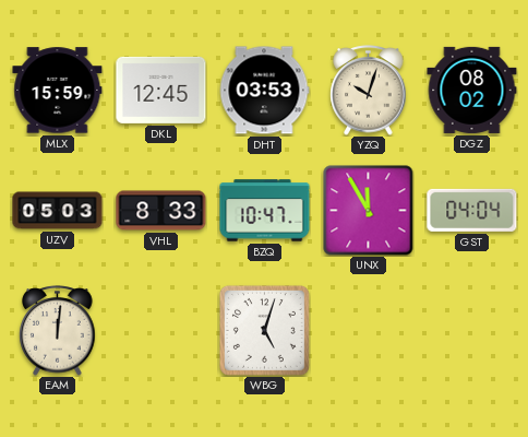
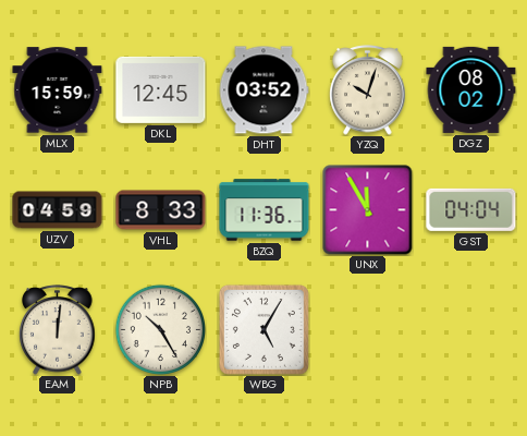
DHT: 03:53 -> 03:52 (263, 90)
UZV: 05:03 -> 04:59 (58, 210)
BZQ: 10:47 -> 11:36 (265, 210)
NPB: none -> 10:25 (160, 329)
WBG: 5:03 -> 5:05 (263, 329)
